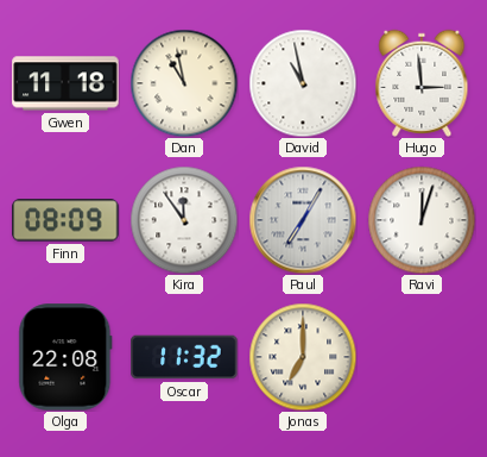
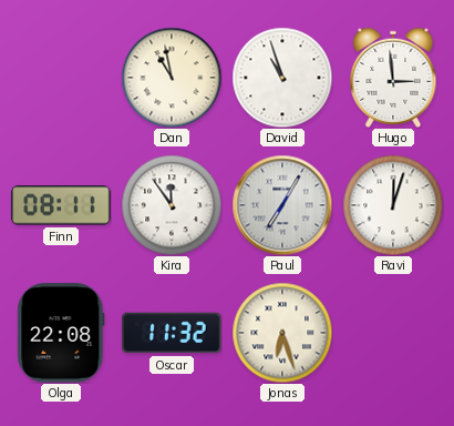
Gwen: 11:18 -> none (65, 83)
David: 10:58 -> 10:57 (282, 78)
Finn: 08:09 -> 08:11 (61, 205)
Jonas: 7:00 -> 6:27 (282, 333)
